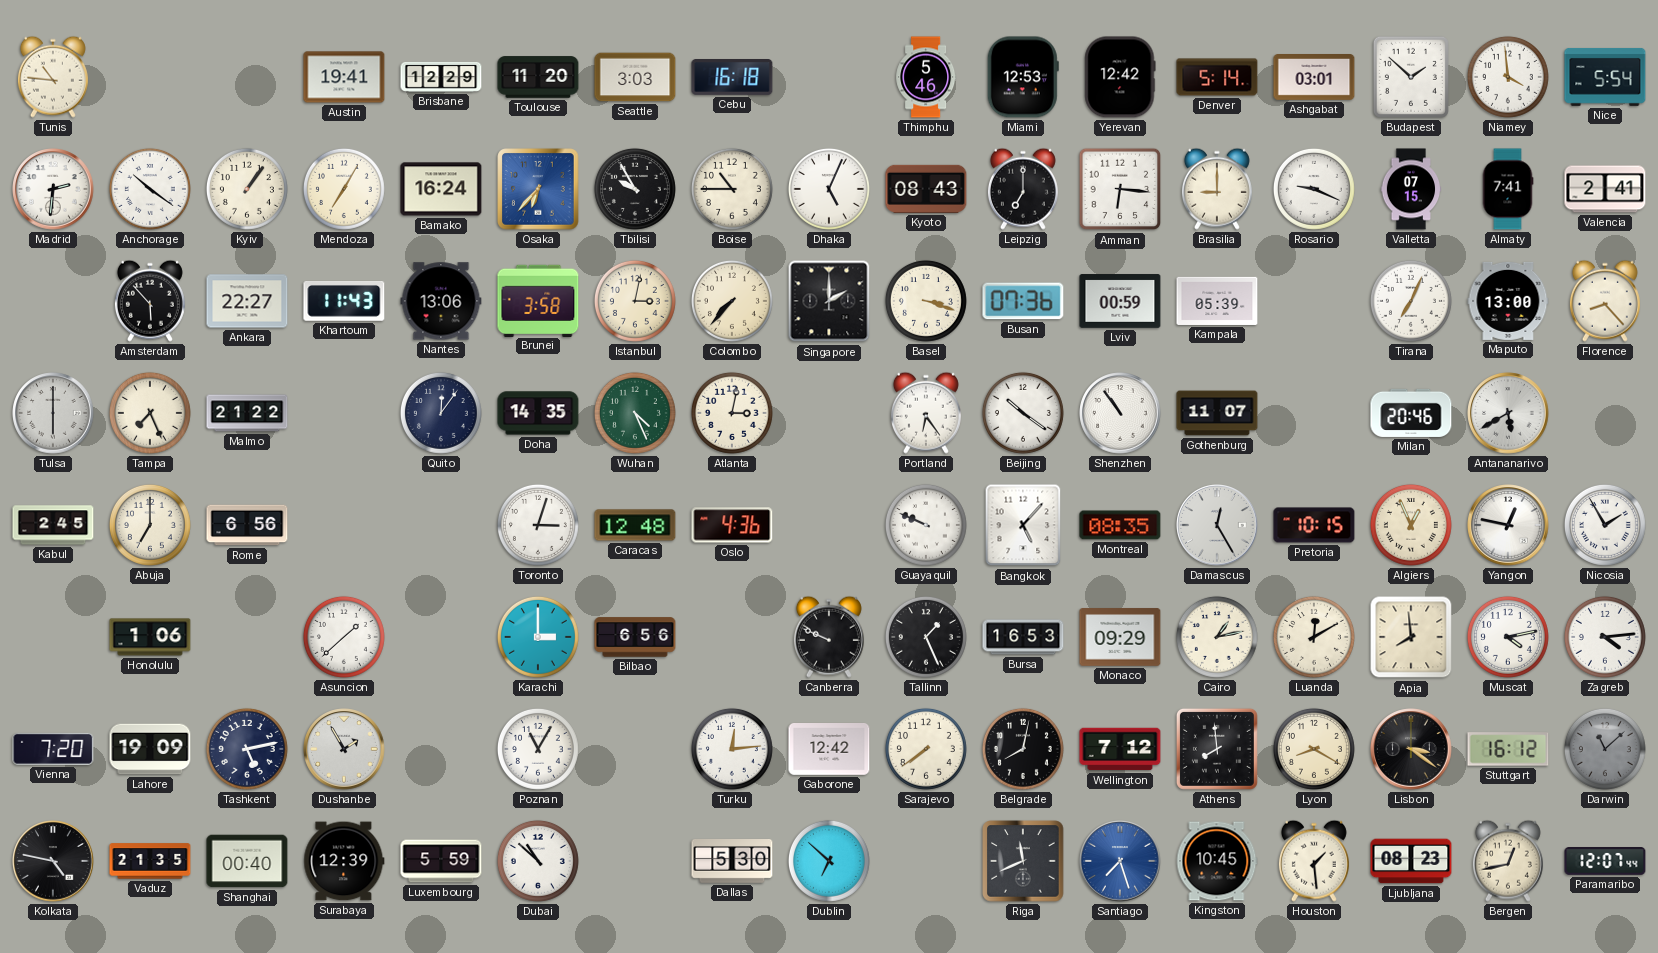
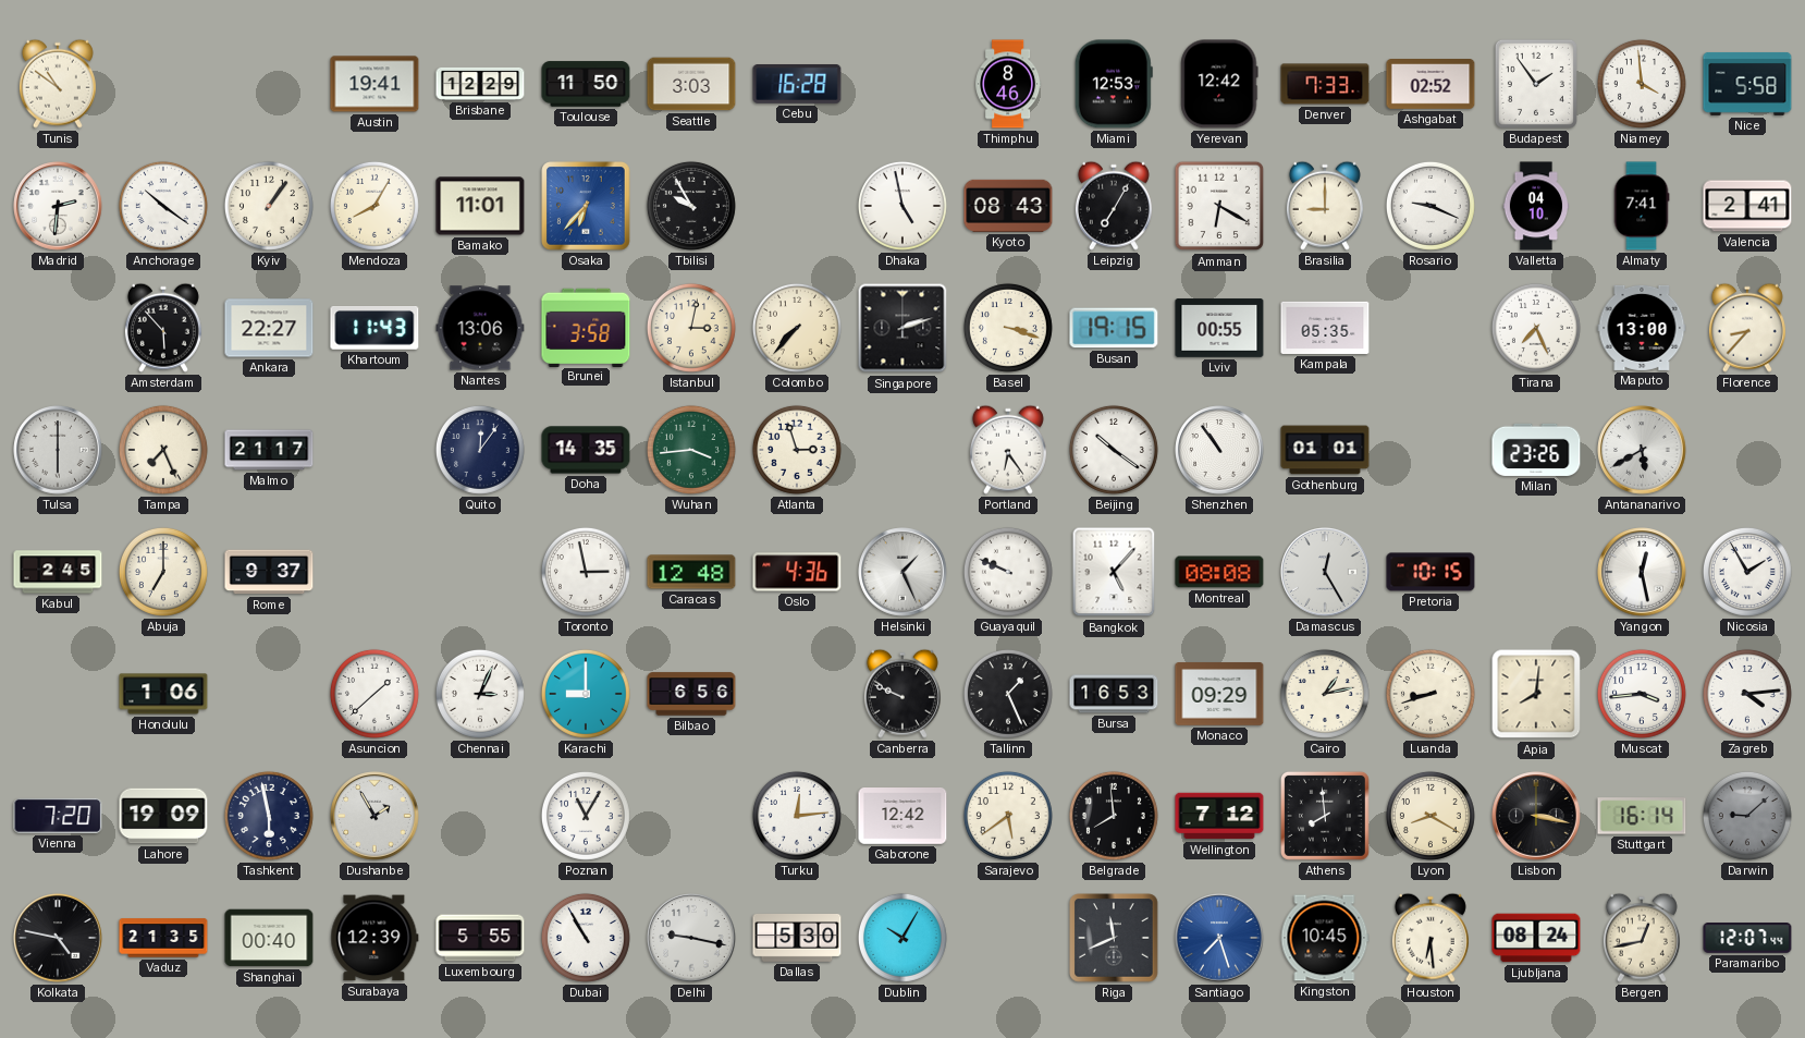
Tunis: 10:46 -> 10:51 (58, 84)
Toulouse: 11:20 -> 11:50 (586, 84)
Cebu: 16:18 -> 16:28 (797, 85)
Thimphu: 5:46 -> 8:46 (1008, 84)
Denver: 5:14 -> 7:33 (1325, 84)
Ashgabat: 03:01 -> 02:52 (1431, 85)
Budapest: 1:52 -> 1:54 (1536, 84)
Nice: 5:54 -> 5:58 (1747, 84)
Mendoza: 7:05 -> 8:05 (374, 206)
Bamako: 16:24 -> 11:01 (480, 206)
Boise: 10:45 -> none (732, 189)
Dhaka: 5:04 -> 4:58 (902, 206)
Leipzig: 7:00 -> 7:05 (1114, 206)
Amman: 6:16 -> 6:20 (1219, 206)
Valletta: 07:15 -> 04:10 (1536, 206)
Singapore: 2:00 -> 2:12 (902, 328)
Busan: 07:36 -> 19:15 (1114, 328)
Lviv: 00:59 -> 00:55 (1219, 328)
Kampala: 05:39 -> 05:35 (1325, 328)
Tirana: 7:04 -> 7:26 (1536, 328)
Florence: 8:23 -> 8:37 (1747, 328)
Malmo: 21:22 -> 21:17 (269, 450)
Wuhan: 4:26 -> 3:44 (691, 450)
Atlanta: 3:02 -> 2:57 (797, 450)
Gothenburg: 11:07 -> 01:01 (1325, 450)
Milan: 20:46 -> 23:26 (1536, 450)
Rome: 6:56 -> 9:37 (269, 572)
Toronto: 3:03 -> 2:58 (586, 572)
Helsinki: none -> 1:26 (902, 572)
Montreal: 08:35 -> 08:08 (1219, 572)
Algiers: 12:56 -> none (1411, 525)
Yangon: 12:47 -> 12:28 (1642, 572)
Chennai: none -> 3:04 (480, 694)
Karachi: 3:00 -> 9:00 (586, 694)
Luanda: 12:10 -> 8:42 (1431, 694)
Apia: 7:59 -> 8:01 (1536, 694)
Muscat: 4:13 -> 3:44 (1642, 694)
Tashkent: 5:13 -> 5:58 (269, 816)
Sarajevo: 7:39 -> 5:39 (1008, 816)
Belgrade: 8:02 -> 7:59 (1114, 816)
Lisbon: 3:21 -> 3:17 (1536, 816)
Stuttgart: 16:12 -> 16:14 (1642, 816)
Darwin: 11:08 -> 9:08 (1747, 816)
Luxembourg: 5:59 -> 5:55 (480, 938)
Dubai: 10:52 -> 10:55 (586, 938)
Delhi: none -> 9:17 (691, 938)
Dublin: 6:52 -> 10:05 (902, 938)
Houston: 1:29 -> 6:29 (1431, 938)
Ljubljana: 08:23 -> 08:24 (1536, 938)
